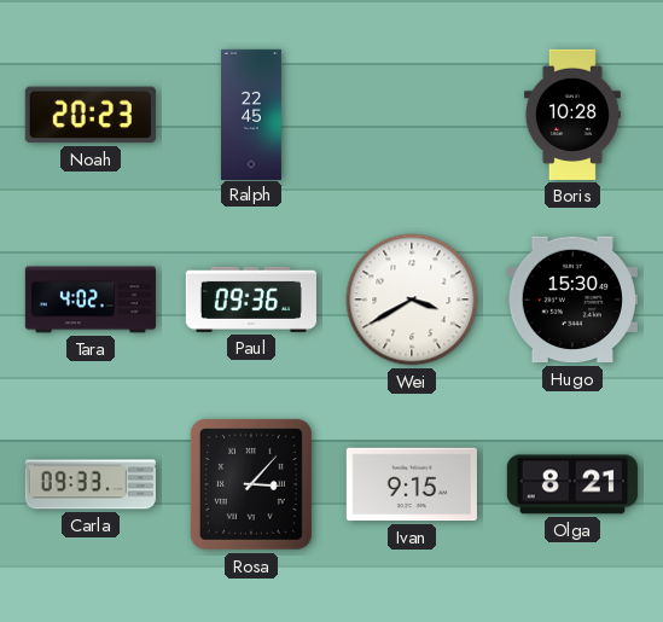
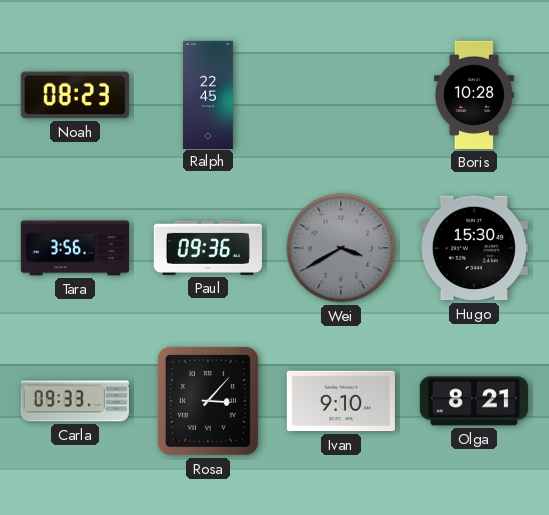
Noah: 20:23 -> 08:23 (75, 95)
Tara: 4:02 -> 3:56 (74, 248)
Wei dial: white -> grey (341, 248)
Ivan: 9:15 -> 9:10 (341, 401)
